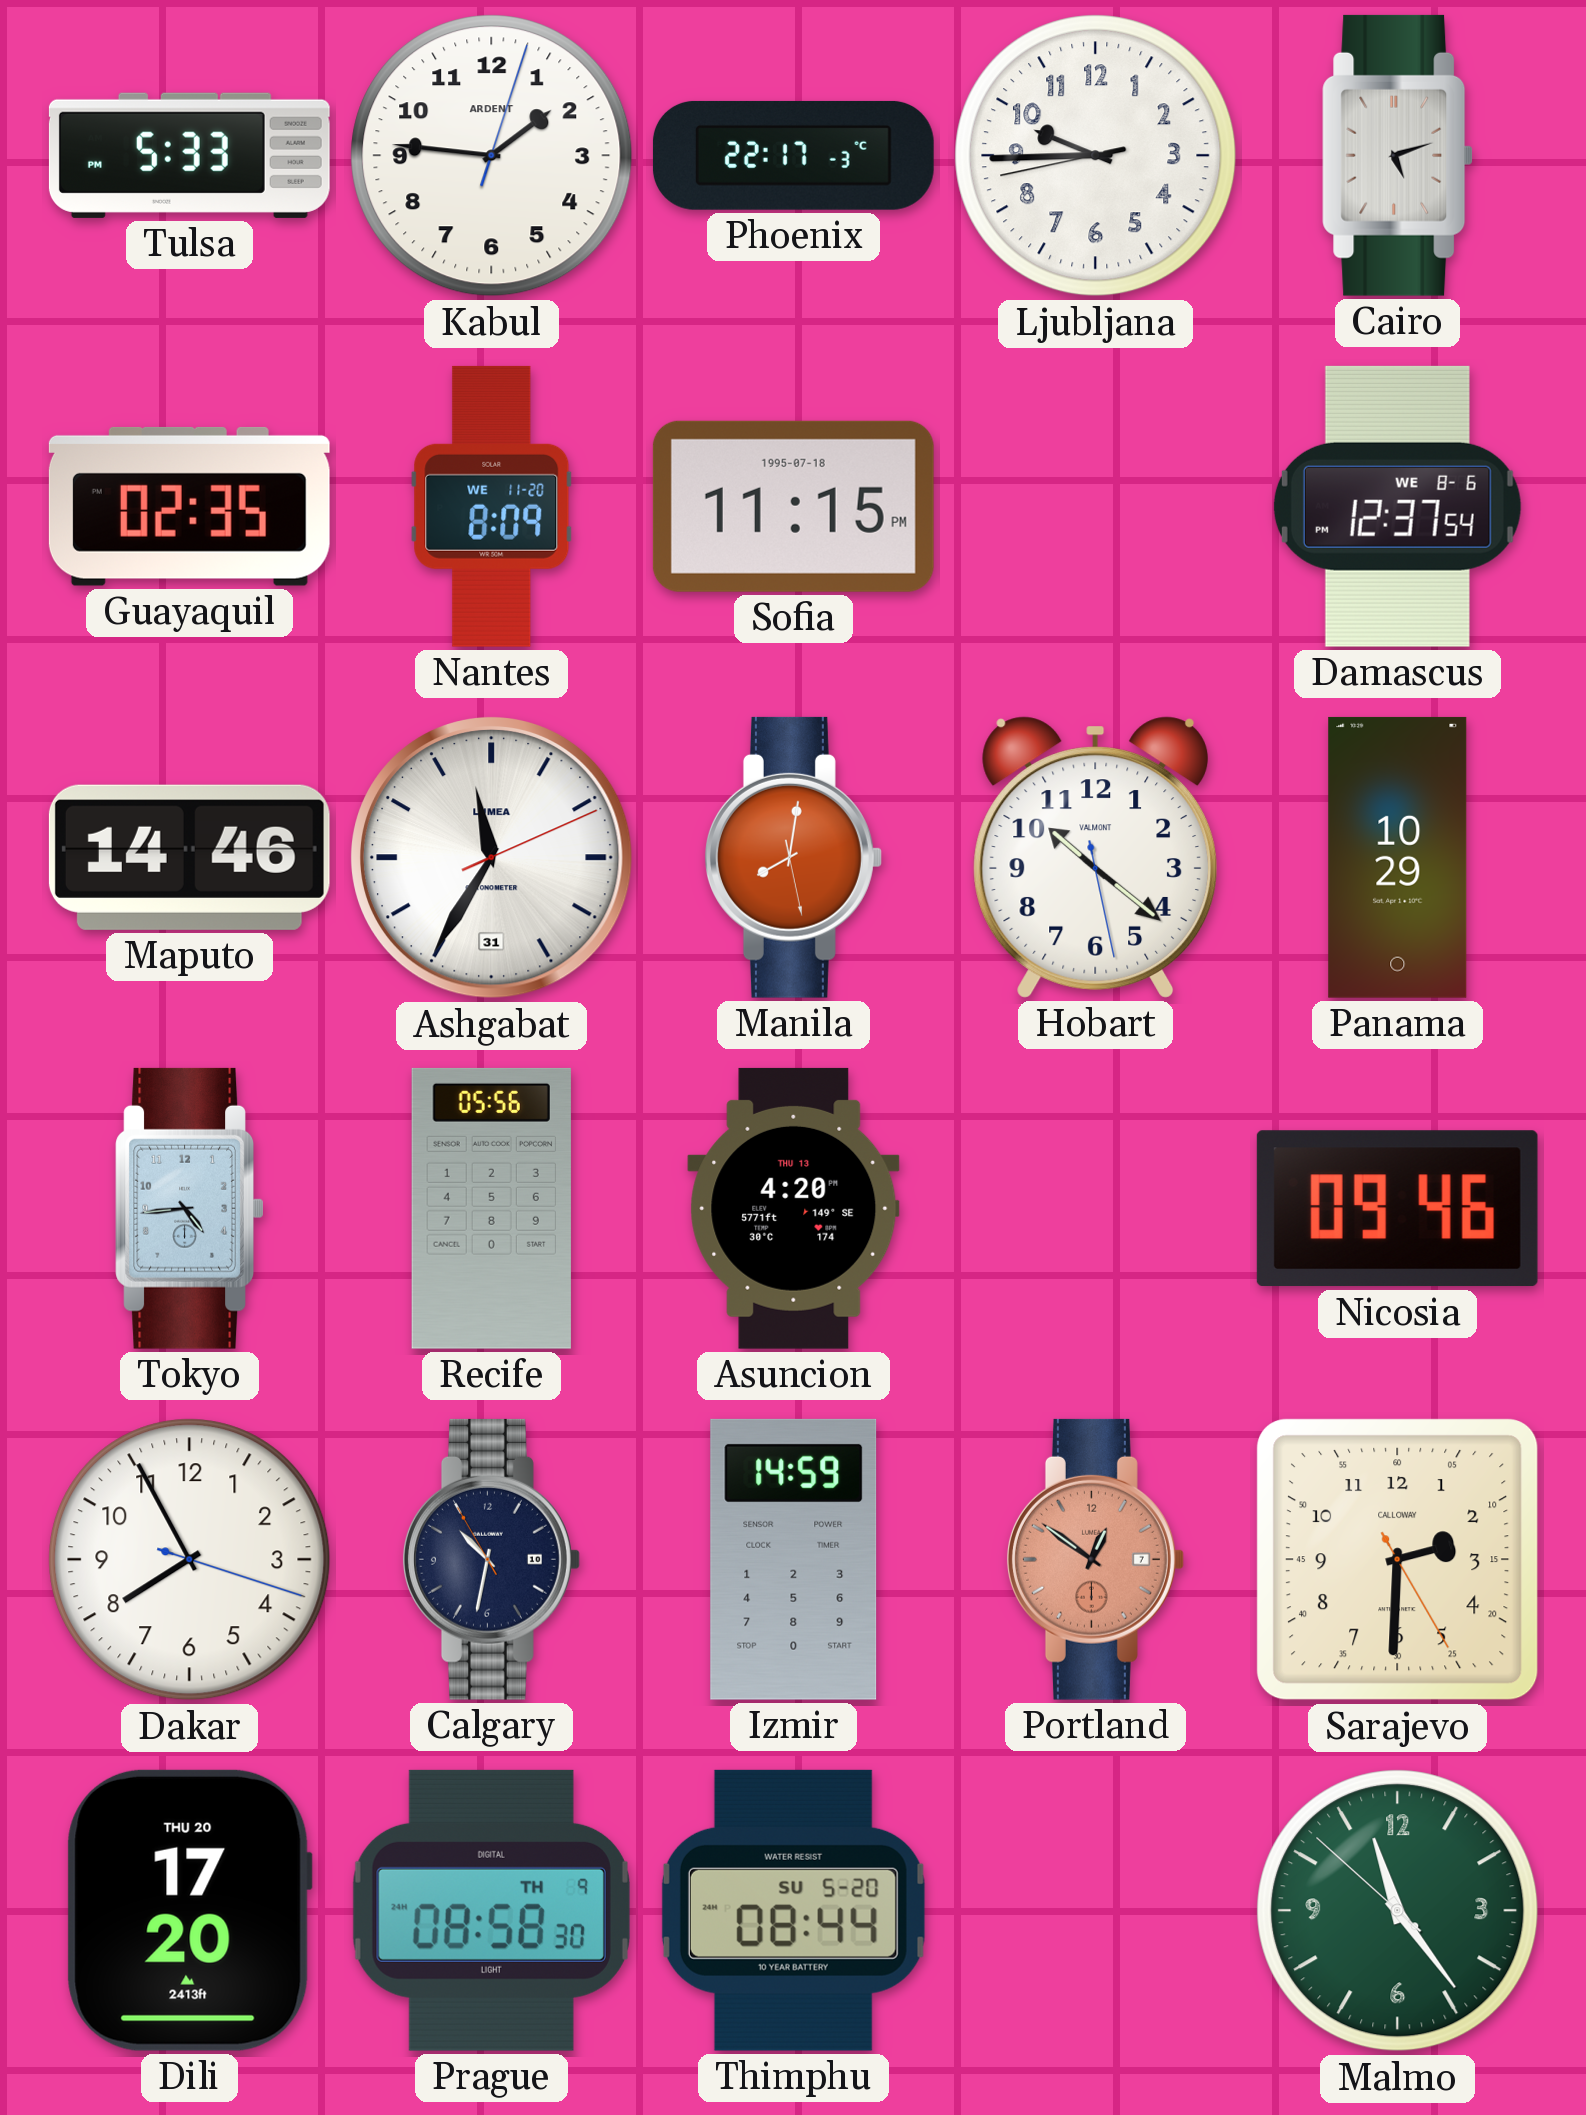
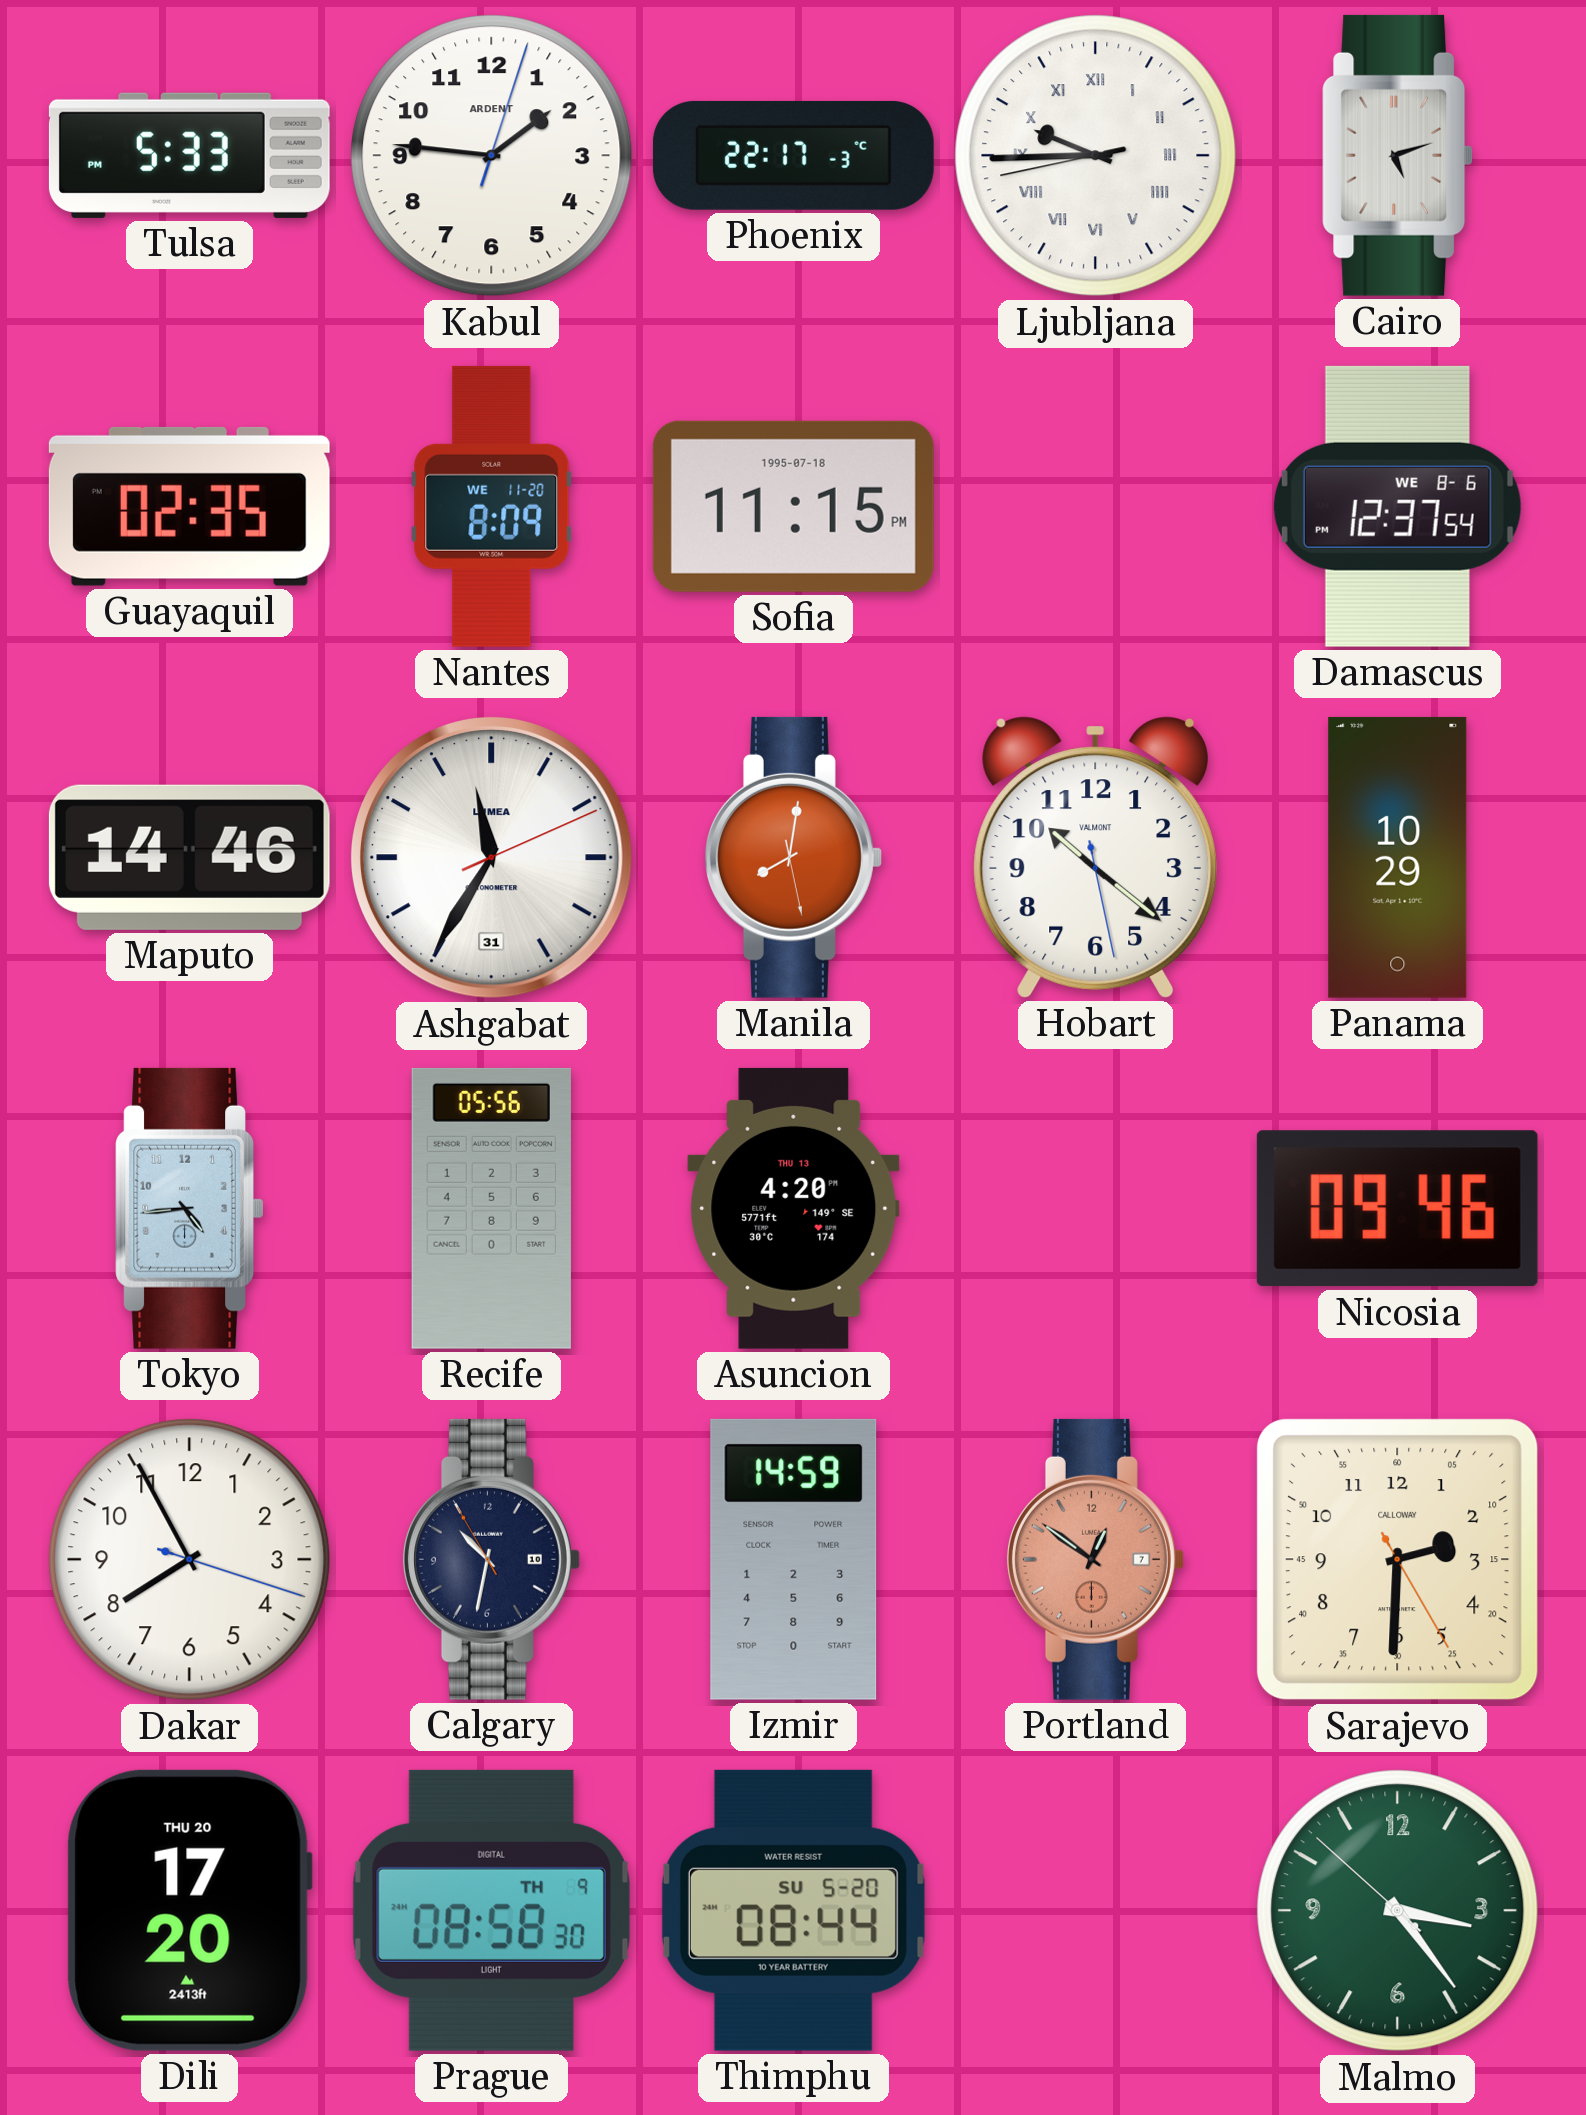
Ljubljana numerals: Arabic -> Roman (1096, 156)
Malmo: 11:23 -> 3:23 (1398, 1911)
